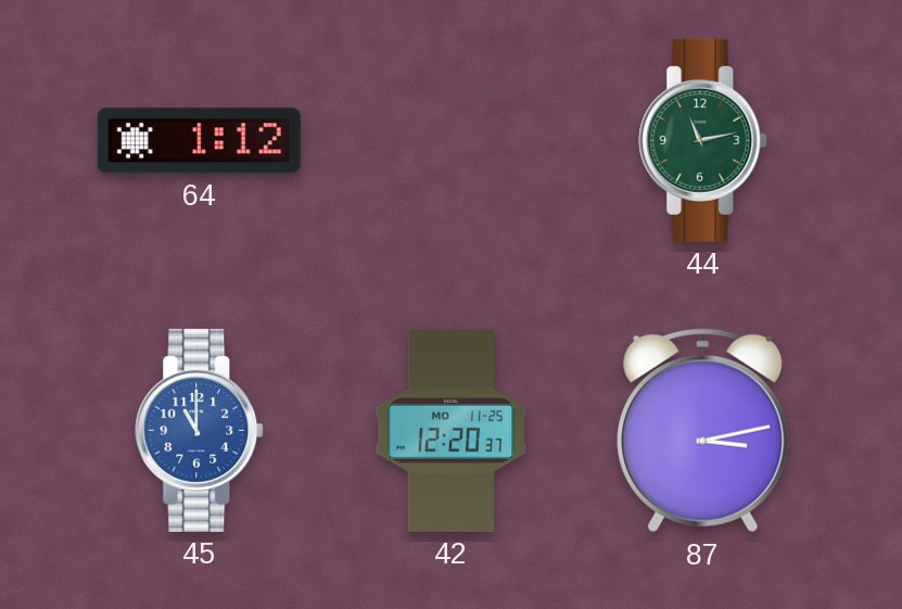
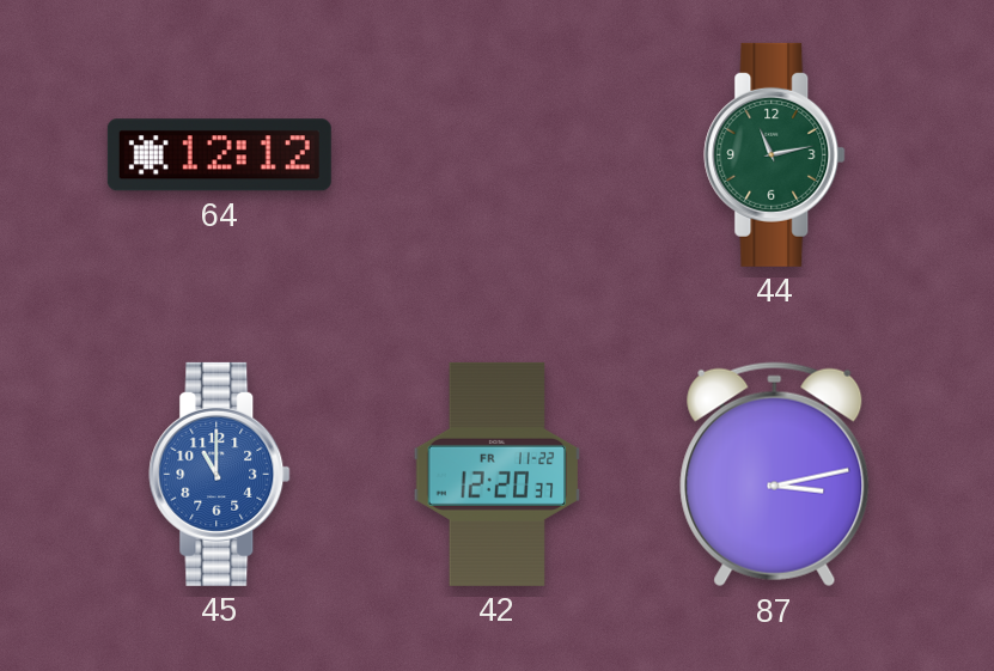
64: 1:12 -> 12:12 (219, 155)
42 date: MO 11-25 -> FR 11-22 (498, 474)
